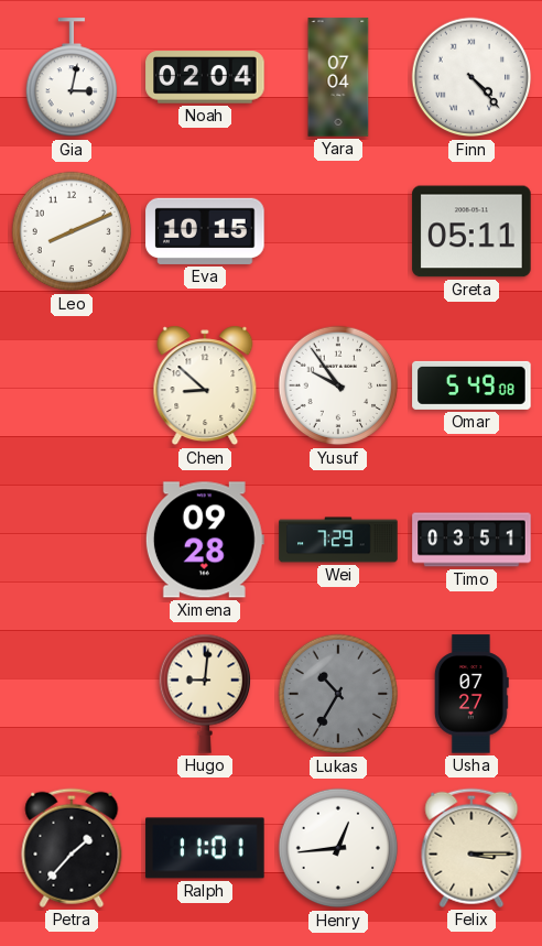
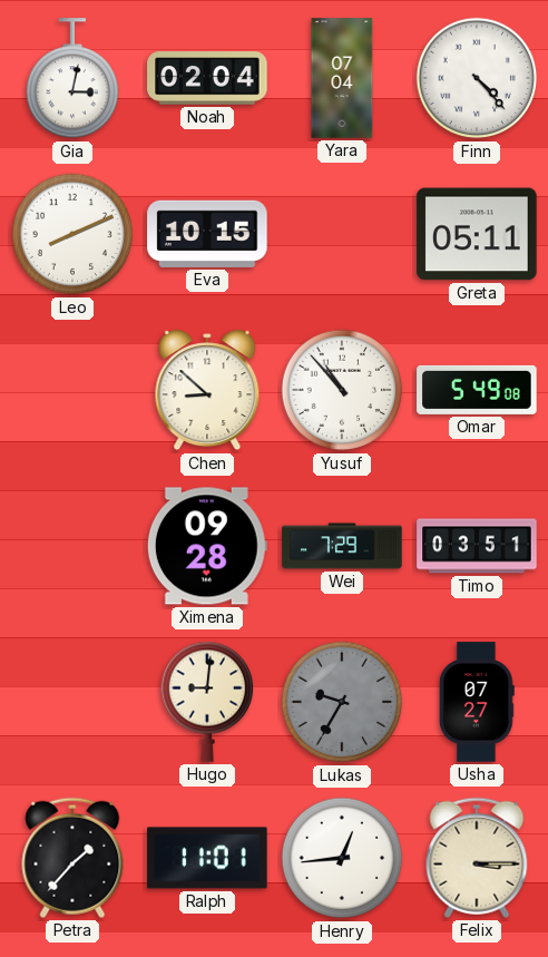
Yusuf: 9:54 -> 10:53 (342, 390)
Lukas: 10:35 -> 9:35 (342, 702)
